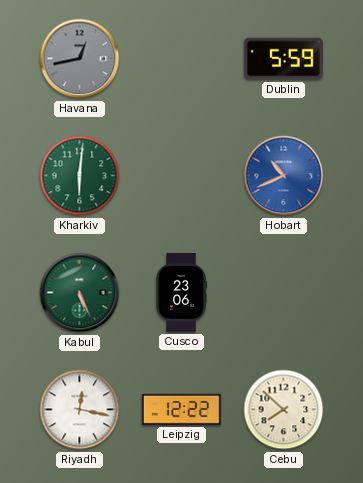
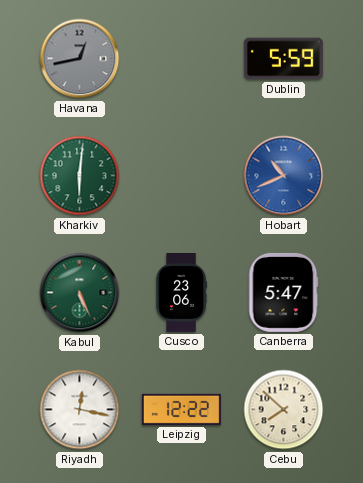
Canberra: none -> 5:47 (283, 292)
